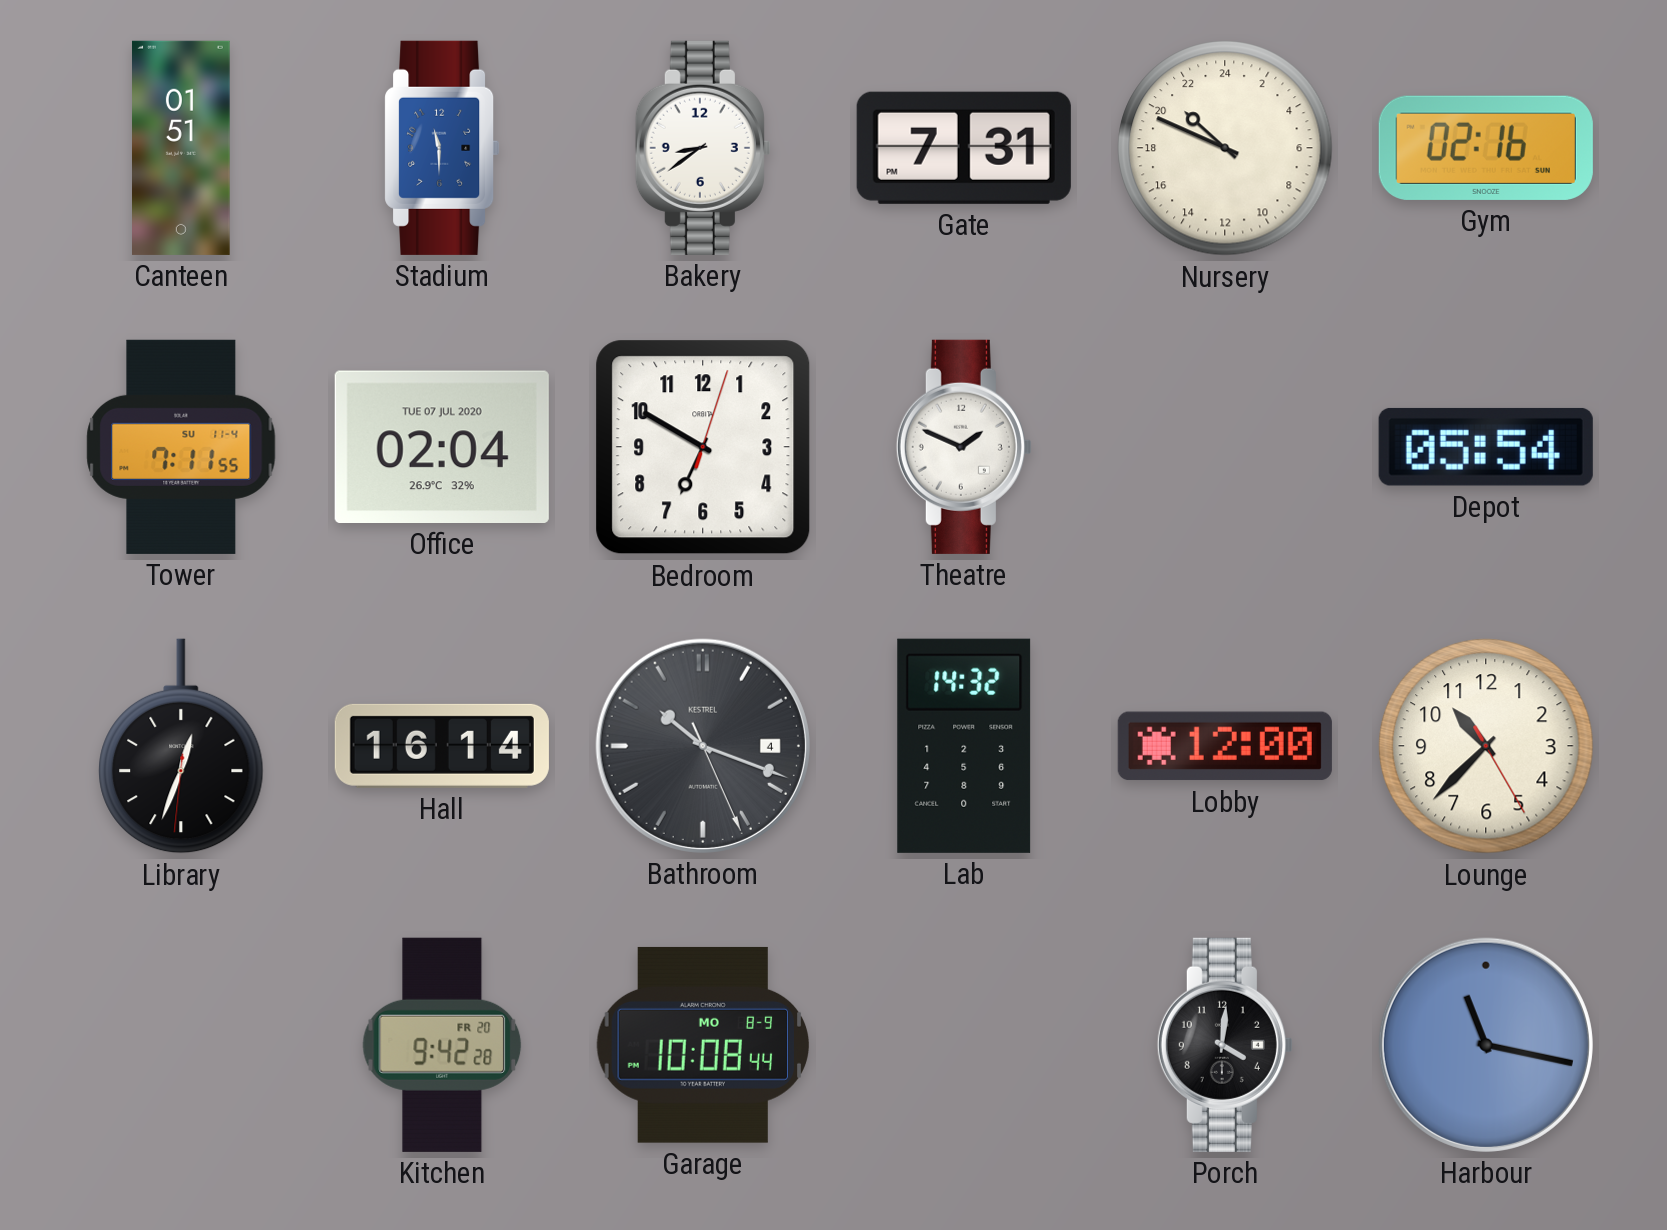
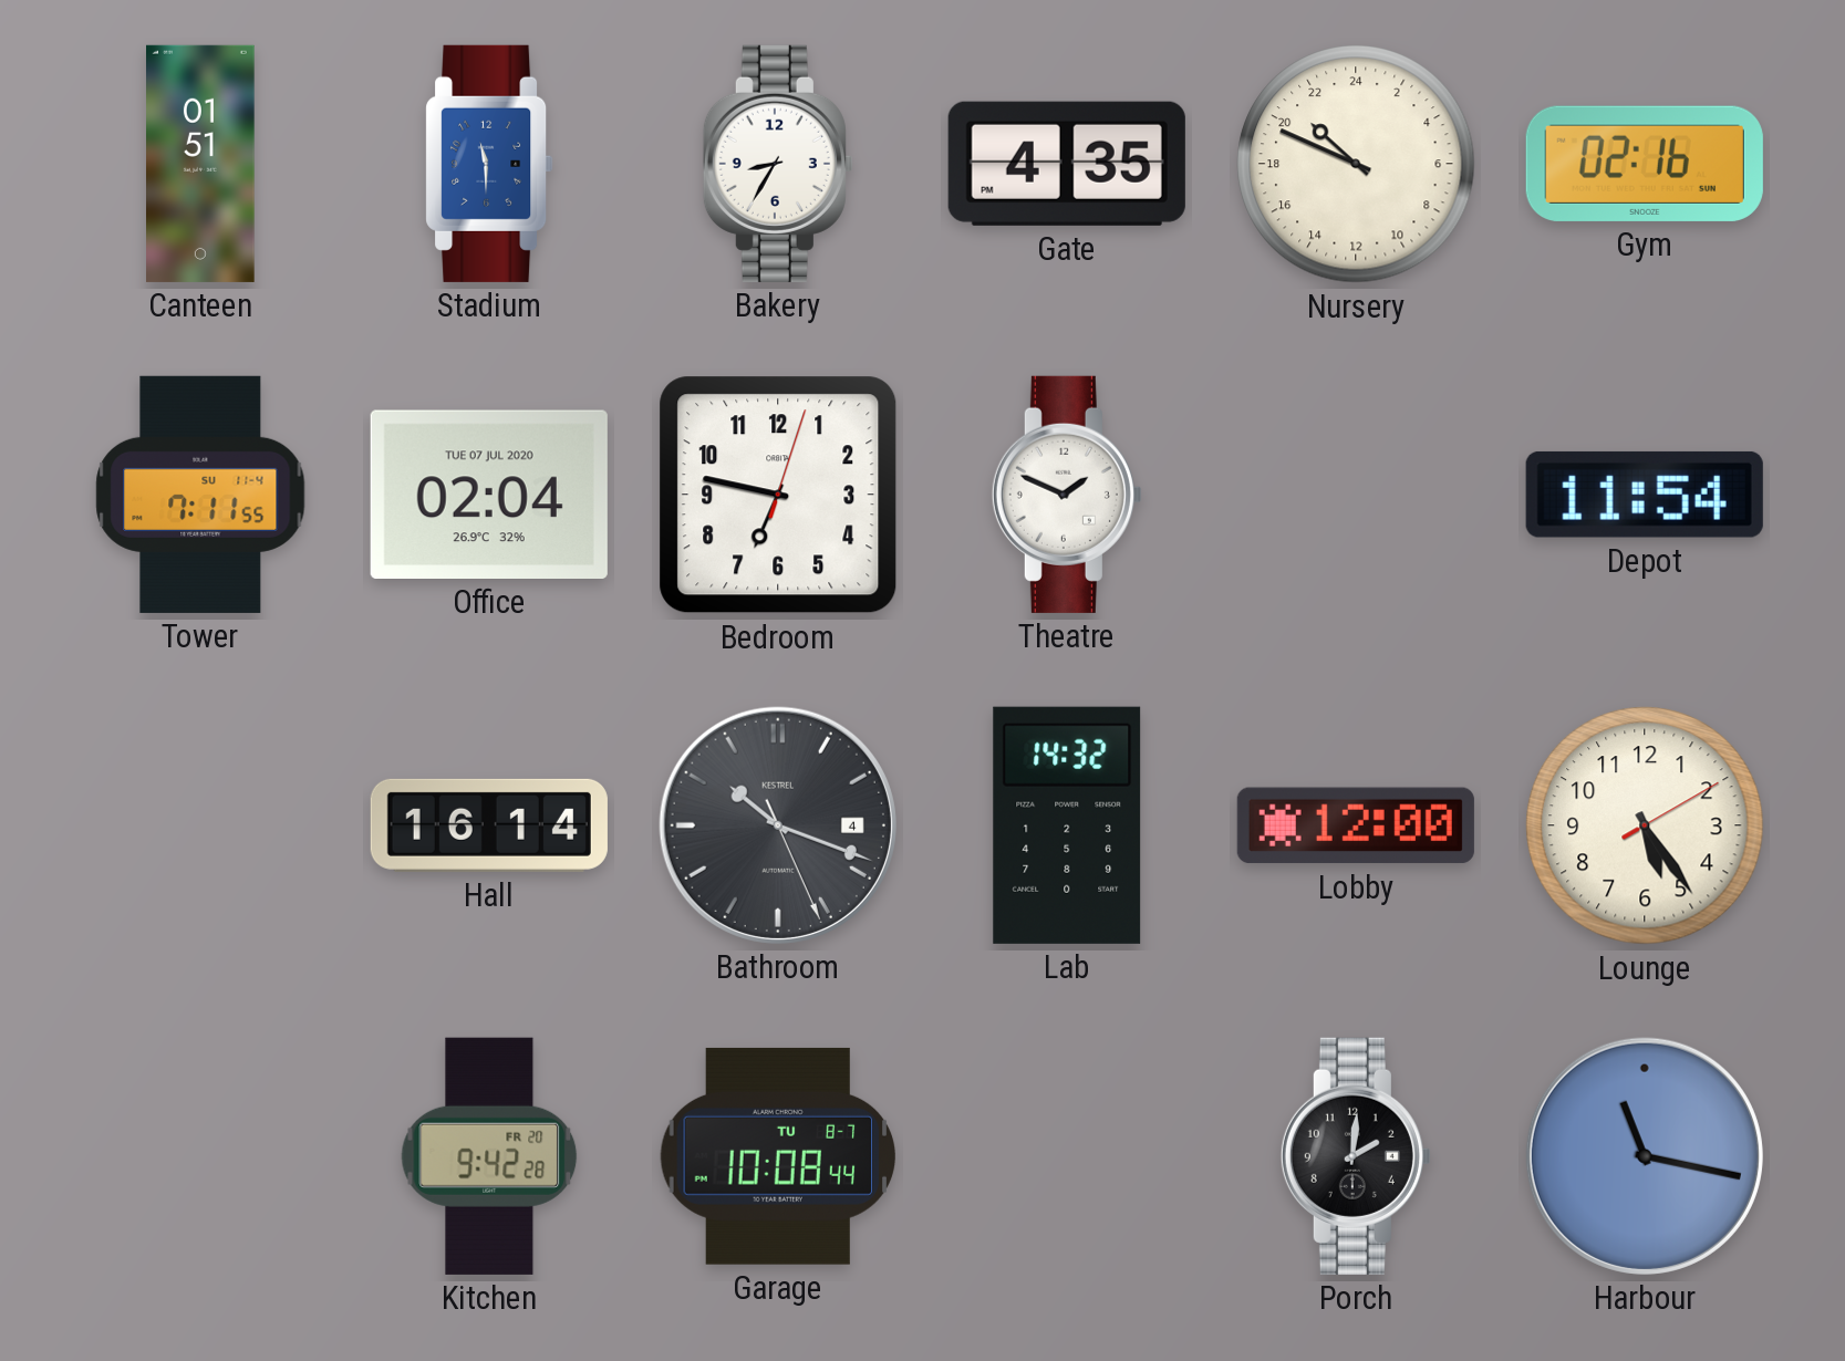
Bakery: 8:39 -> 8:35 (778, 164)
Gate: 7:31 -> 4:35 (1067, 164)
Bedroom: 6:50 -> 6:47 (778, 495)
Depot: 05:54 -> 11:54 (1645, 495)
Library: 12:33 -> none (181, 746)
Lounge: 10:37 -> 5:24 (1645, 825)
Garage date: MO 8-9 -> TU 8-7 (777, 1156)
Porch: 4:01 -> 2:01 (1356, 1156)
